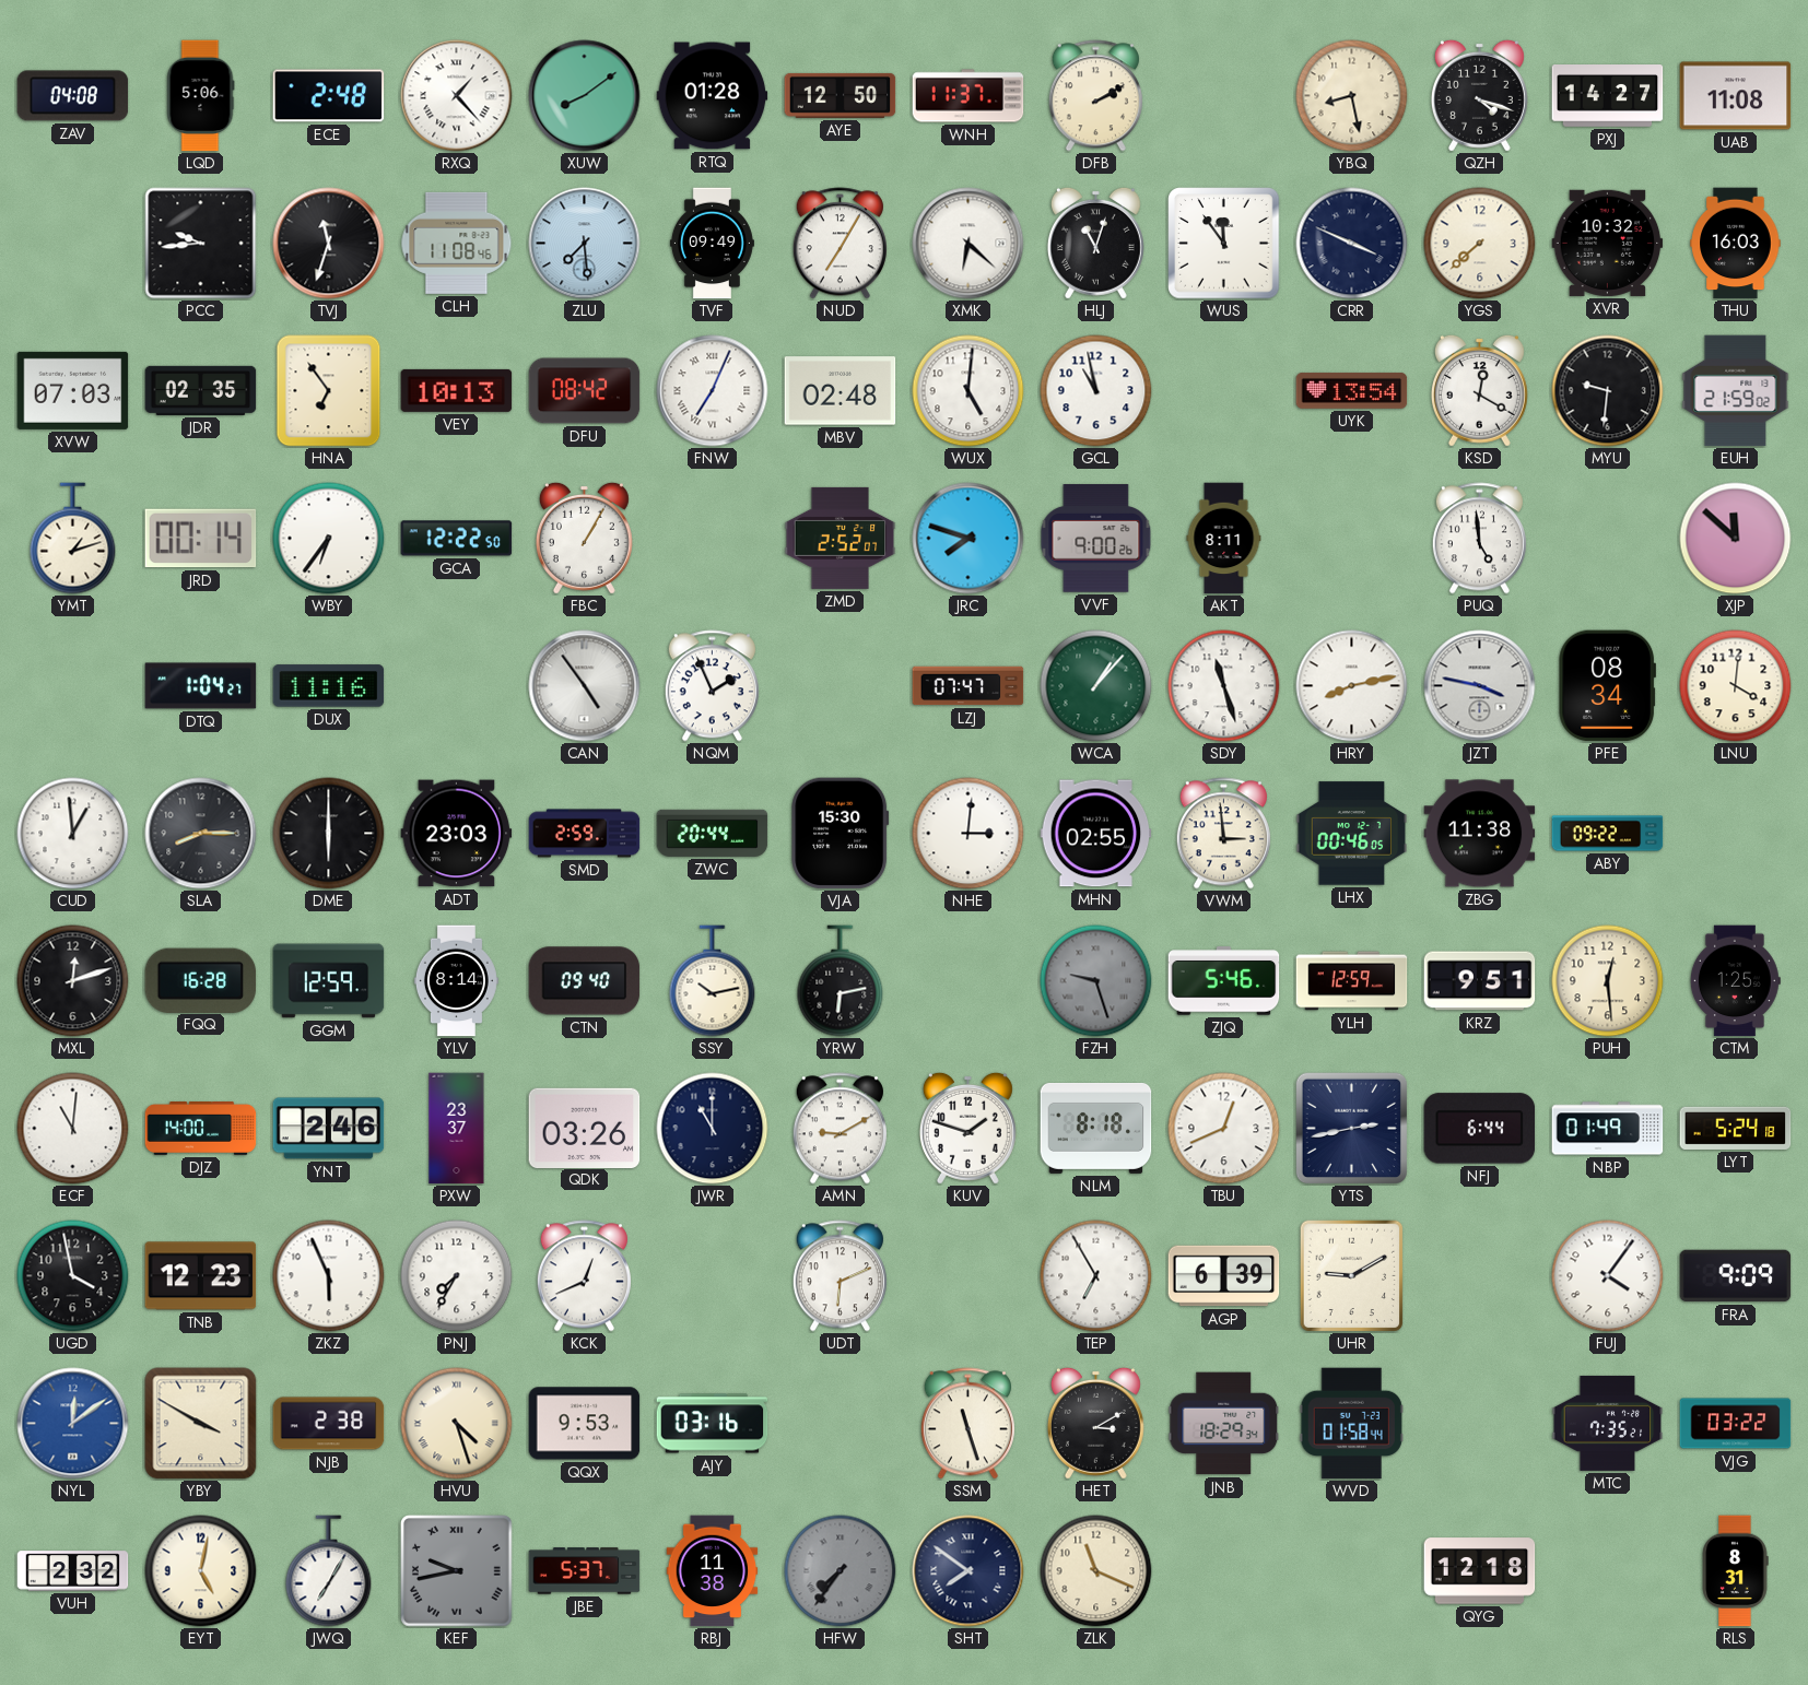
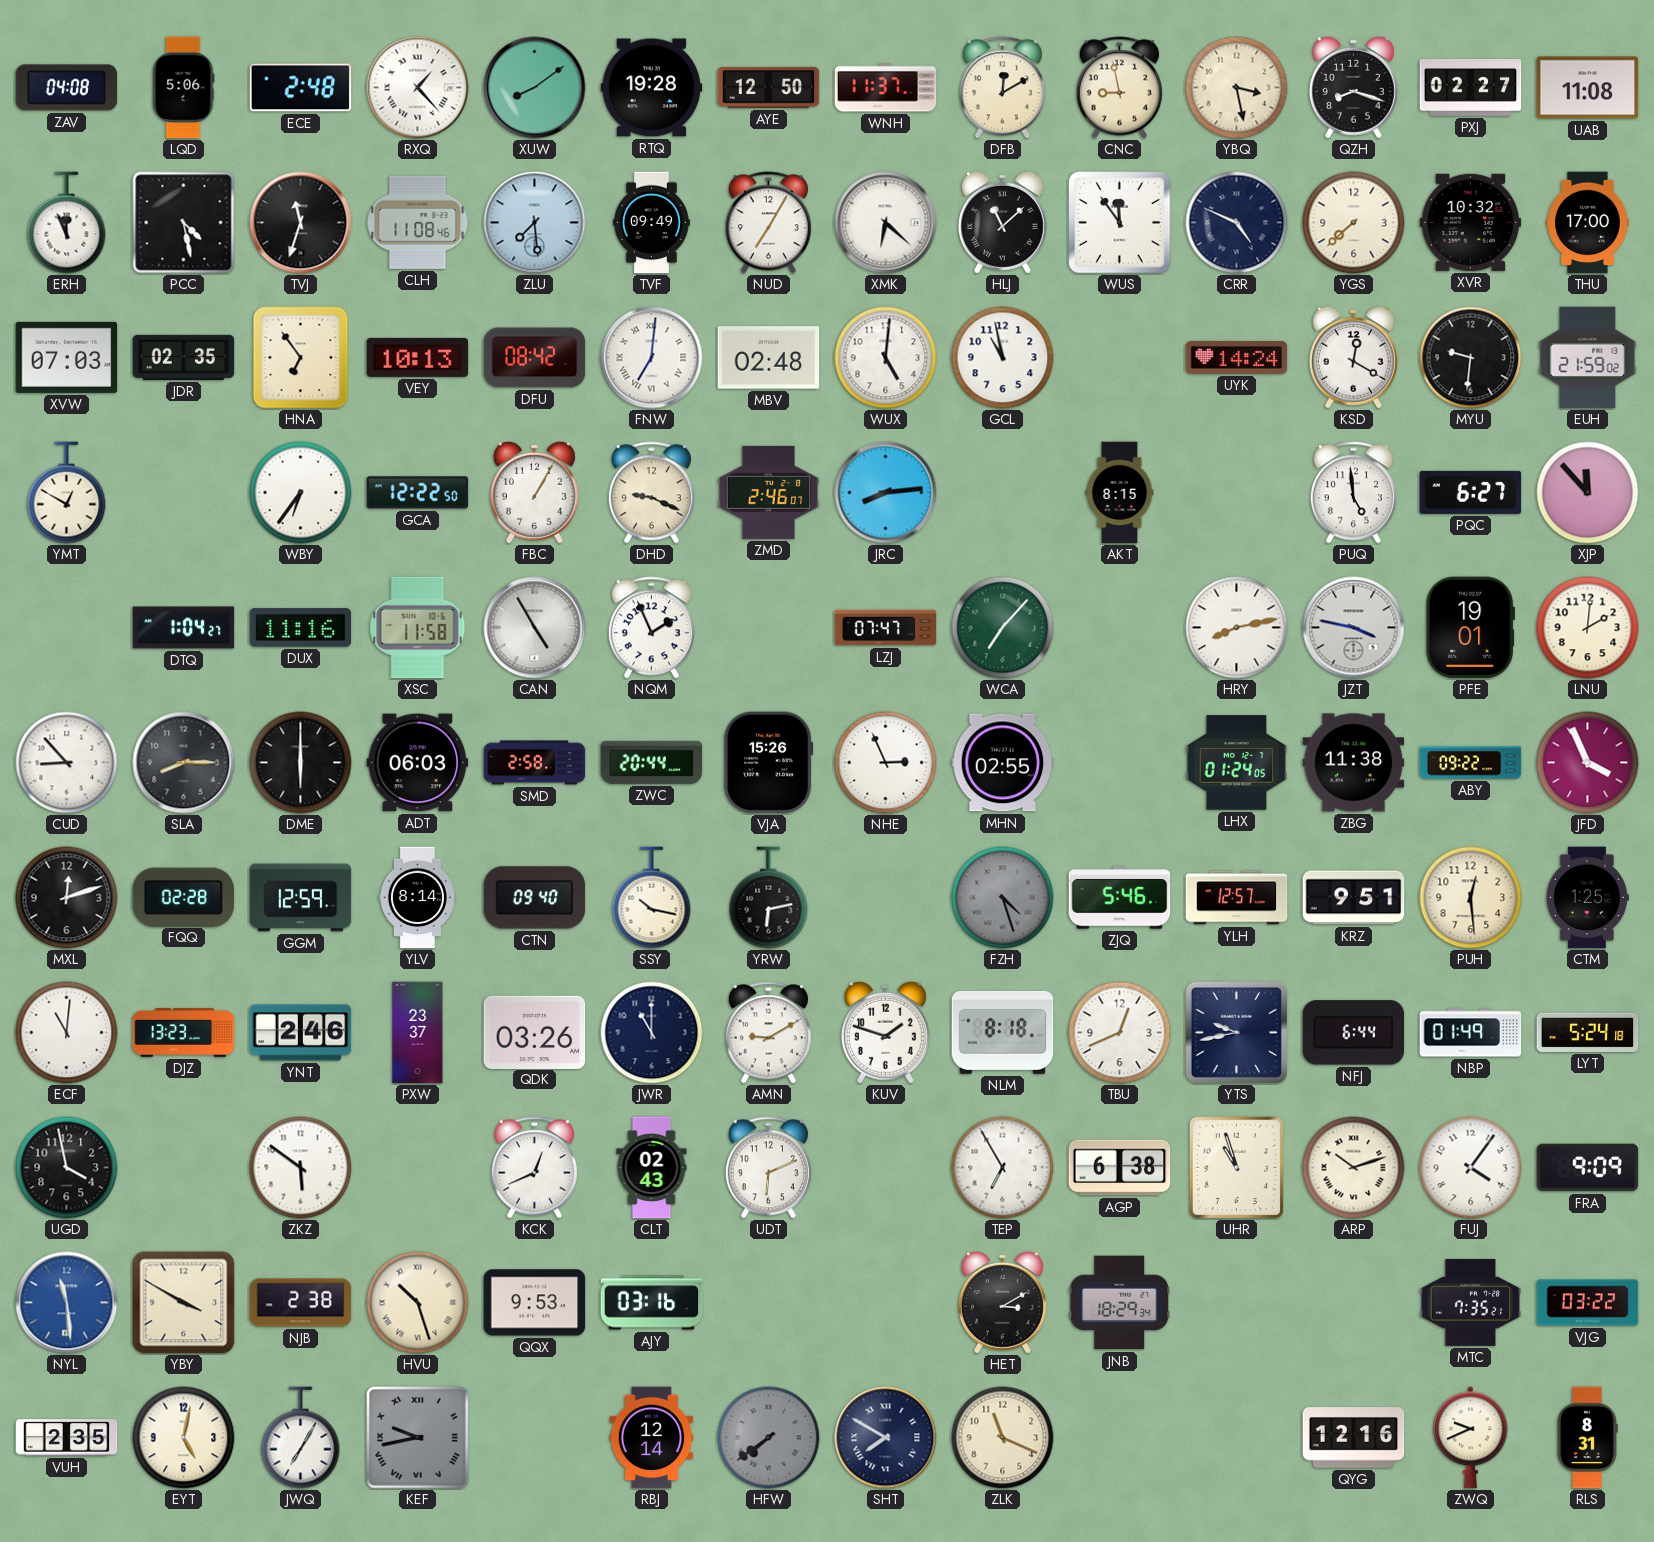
RTQ: 01:28 -> 19:28 (652, 88)
DFB: 2:10 -> 12:10 (1002, 88)
CNC: none -> 8:58 (1119, 88)
YBQ: 8:28 -> 3:28 (1237, 88)
QZH: 4:18 -> 8:18 (1353, 87)
PXJ: 14:27 -> 02:27 (1471, 88)
ERH: none -> 11:56 (67, 223)
PCC: 9:44 -> 4:28 (184, 223)
HLJ: 11:03 -> 11:08 (1002, 222)
CRR: 3:49 -> 4:49 (1237, 223)
THU: 16:03 -> 17:00 (1588, 223)
FNW: 7:04 -> 7:01 (652, 358)
UYK: 13:54 -> 14:24 (1237, 357)
YMT: 1:12 -> 12:50 (67, 493)
JRD: 00:14 -> none (201, 539)
DHD: none -> 9:19 (651, 493)
ZMD: 2:52 -> 2:46 (769, 492)
JRC: 7:48 -> 8:14 (886, 493)
VVF: 9:00 -> none (1096, 539)
AKT: 8:11 -> 8:15 (1120, 493)
PQC: none -> 6:27 (1471, 492)
XJP: 11:52 -> 11:53 (1588, 493)
XSC: none -> 11:58 (418, 628)
CAN: 4:54 -> 4:55 (535, 628)
WCA: 1:07 -> 7:07 (1003, 628)
SDY: 11:27 -> none (1224, 686)
PFE: 08:34 -> 19:01 (1470, 628)
LNU: 4:01 -> 2:01 (1588, 628)
CUD: 12:59 -> 8:53 (67, 763)
ADT: 23:03 -> 06:03 (418, 763)
SMD: 2:59 -> 2:58 (535, 763)
VJA: 15:30 -> 15:26 (769, 763)
NHE: 3:01 -> 2:56 (886, 763)
VWM: 2:59 -> none (1223, 834)
LHX: 00:46 -> 01:24 (1237, 763)
JFD: none -> 3:56 (1588, 763)
FQQ: 16:28 -> 02:28 (184, 897)
SSY: 10:13 -> 10:17 (652, 898)
FZH: 9:27 -> 4:27 (1003, 898)
YLH: 12:59 -> 12:57 (1237, 898)
DJZ: 14:00 -> 13:23 (184, 1033)
YTS: 2:43 -> 9:43 (1236, 1032)
TNB: 12:23 -> none (201, 1276)
ZKZ: 5:56 -> 5:51 (301, 1168)
PNJ: 7:35 -> none (457, 1276)
CLT: none -> 02:43 (652, 1168)
AGP: 6:39 -> 6:38 (1120, 1168)
UHR: 9:10 -> 10:57 (1237, 1167)
ARP: none -> 10:12 (1354, 1168)
NYL: 12:09 -> 11:29 (67, 1303)
HVU: 4:27 -> 10:27 (418, 1303)
SSM: 11:27 -> none (967, 1424)
WVD: 01:58 -> none (1351, 1424)
VUH: 2:32 -> 2:35 (67, 1438)
JBE: 5:37 -> none (585, 1571)
RBJ: 11:38 -> 12:14 (652, 1438)
HFW: 7:36 -> 7:39 (769, 1438)
SHT: 7:51 -> 7:50 (886, 1438)
QYG: 12:18 -> 12:16 (1354, 1438)
ZWQ: none -> 9:41 (1471, 1438)
